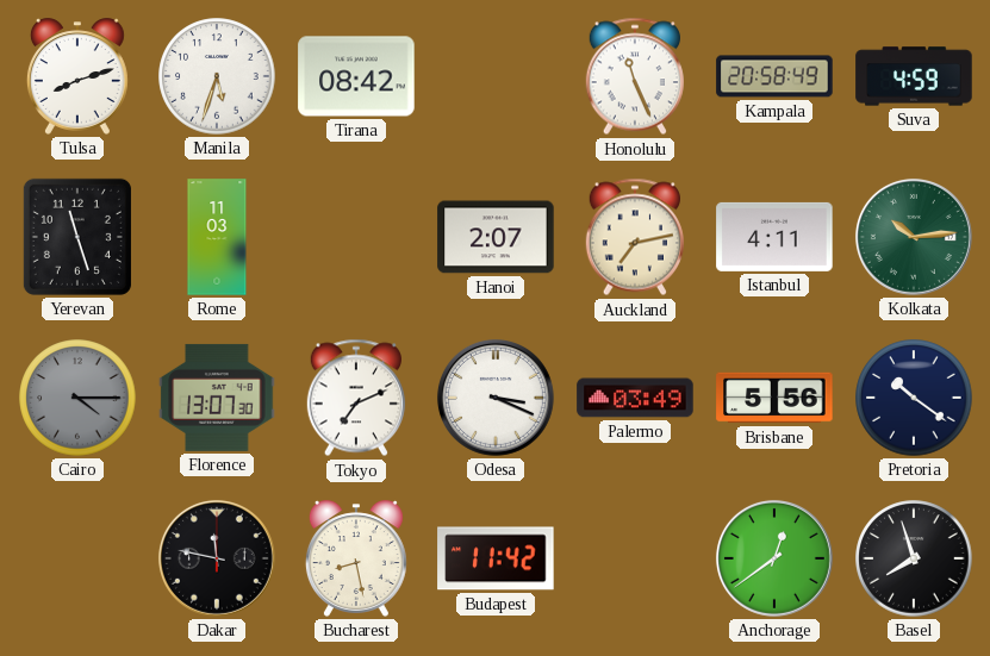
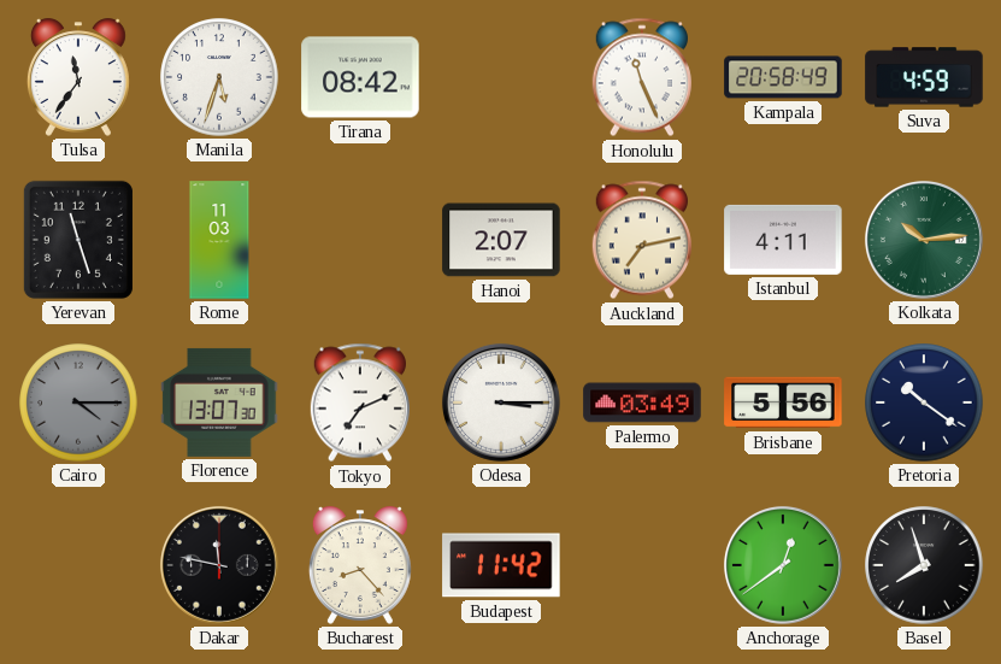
Tulsa: 8:12 -> 11:36 (78, 77)
Odesa: 3:19 -> 3:15 (501, 402)
Bucharest: 8:28 -> 8:23 (360, 565)
